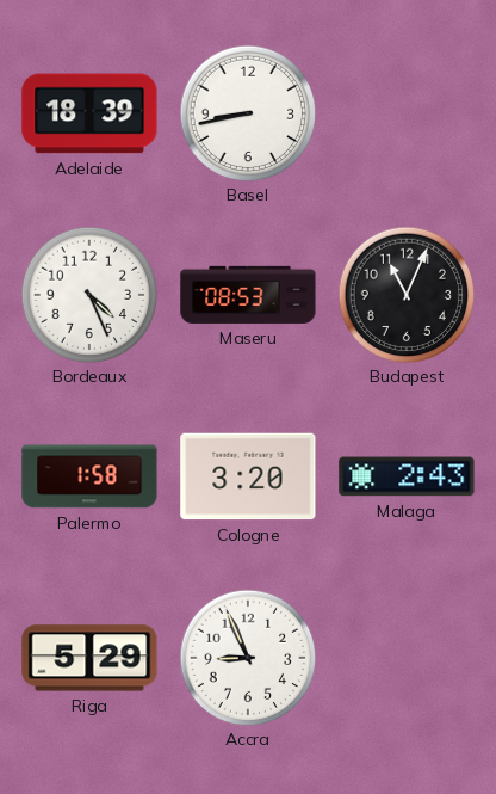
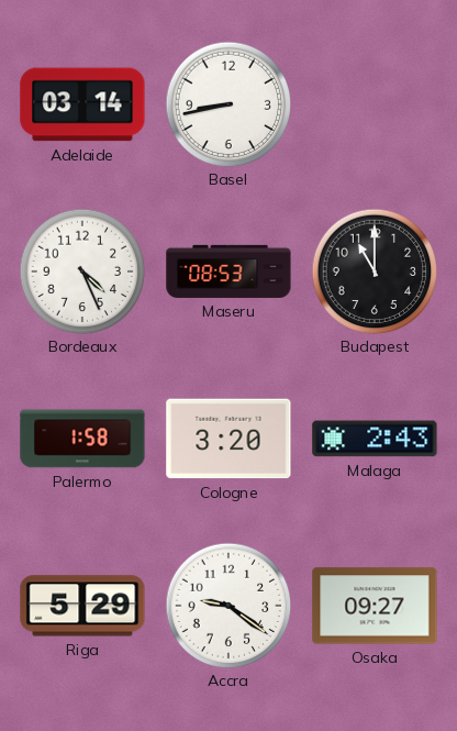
Adelaide: 18:39 -> 03:14 (82, 104)
Budapest: 11:04 -> 11:00 (375, 272)
Accra: 8:56 -> 9:21 (228, 606)
Osaka: none -> 09:27 (375, 606)
